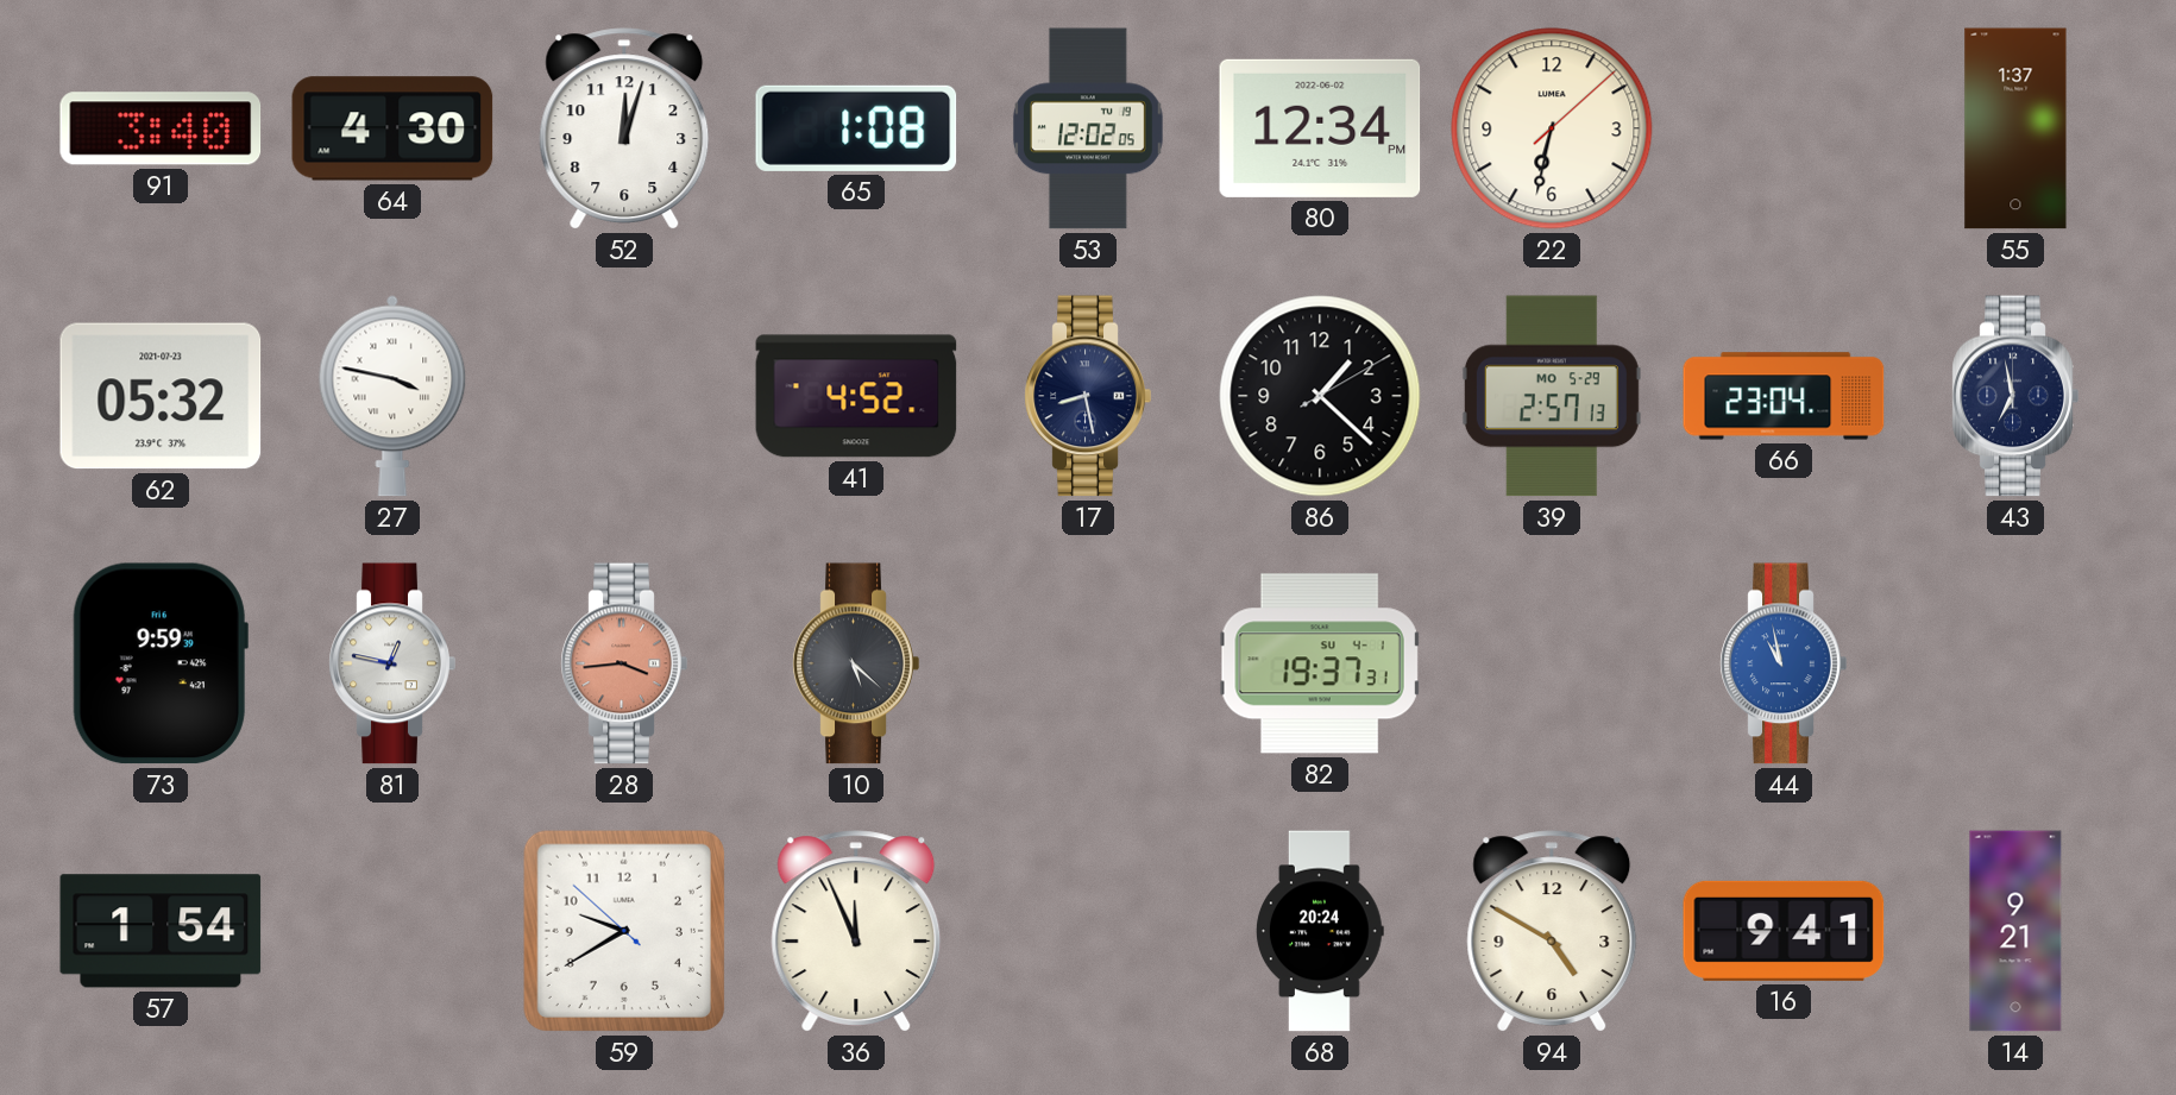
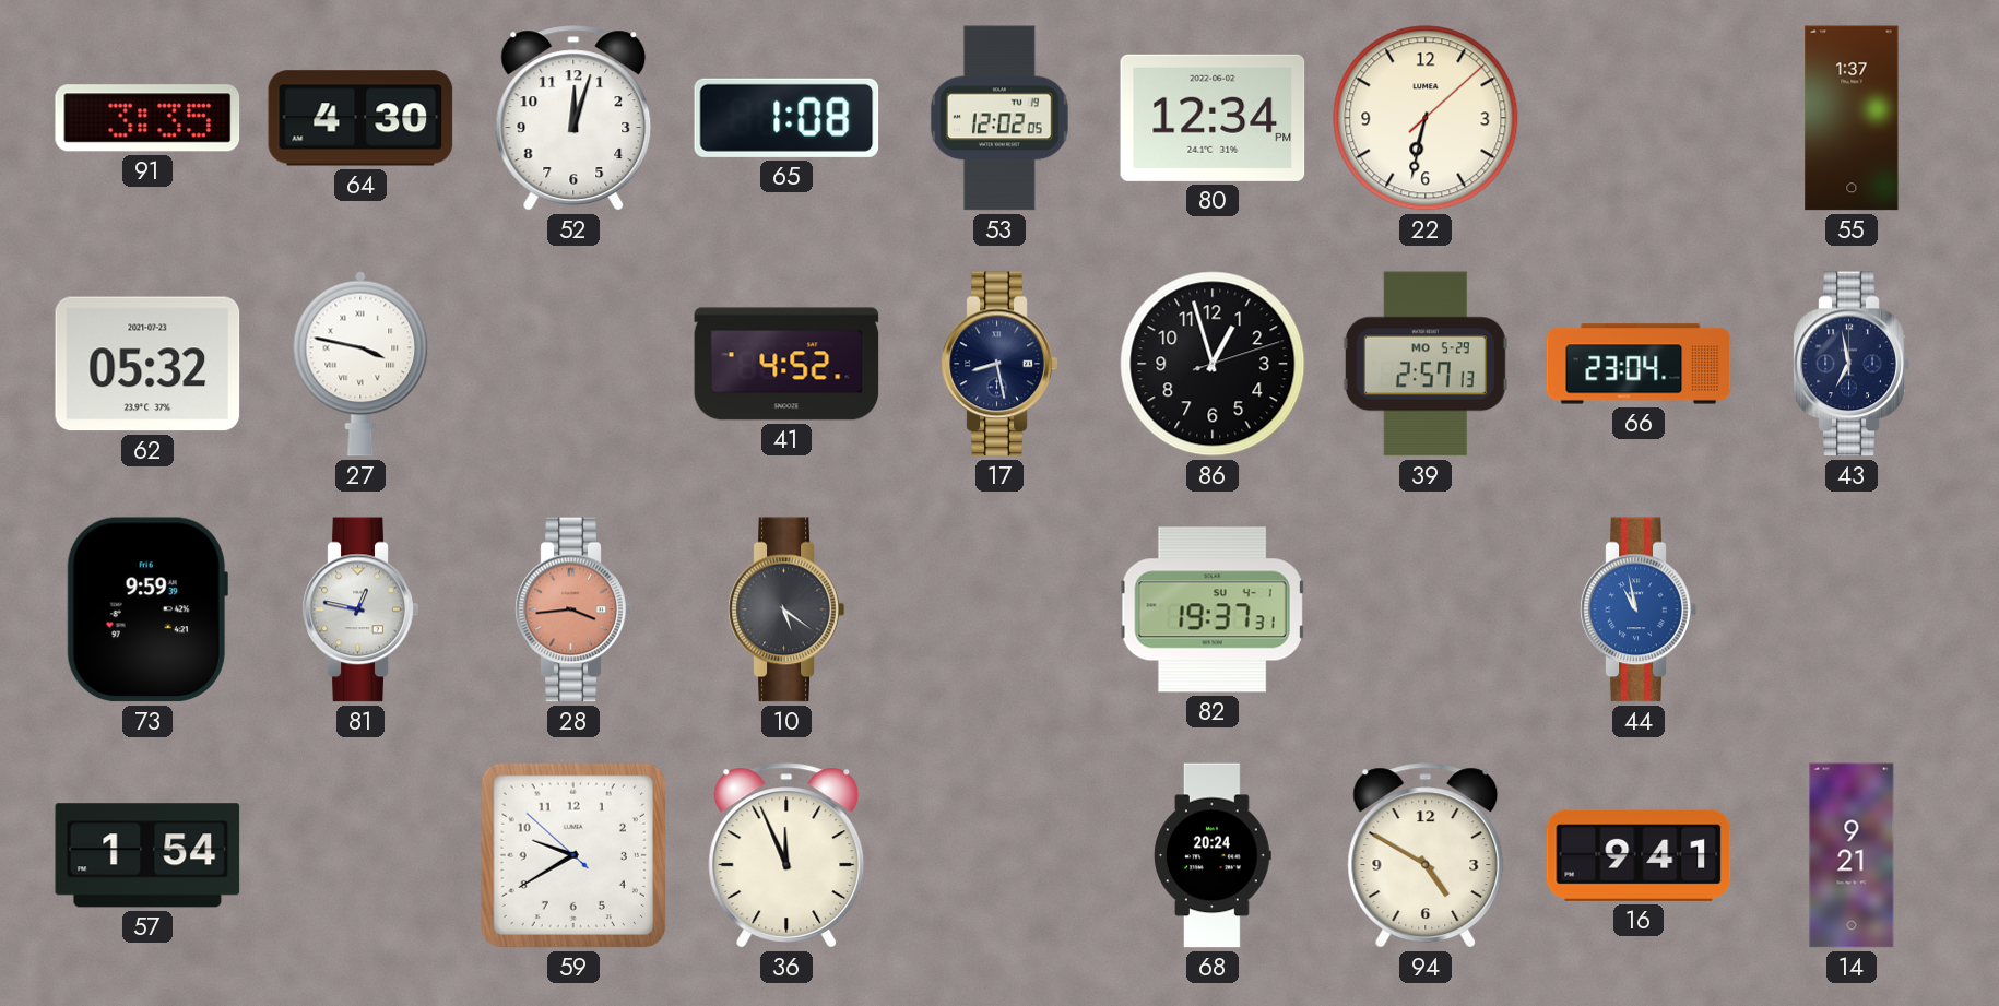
91: 3:40 -> 3:35 (147, 118)
86: 1:22 -> 12:57 (1213, 364)
10: 5:22 -> 5:21 (786, 609)
